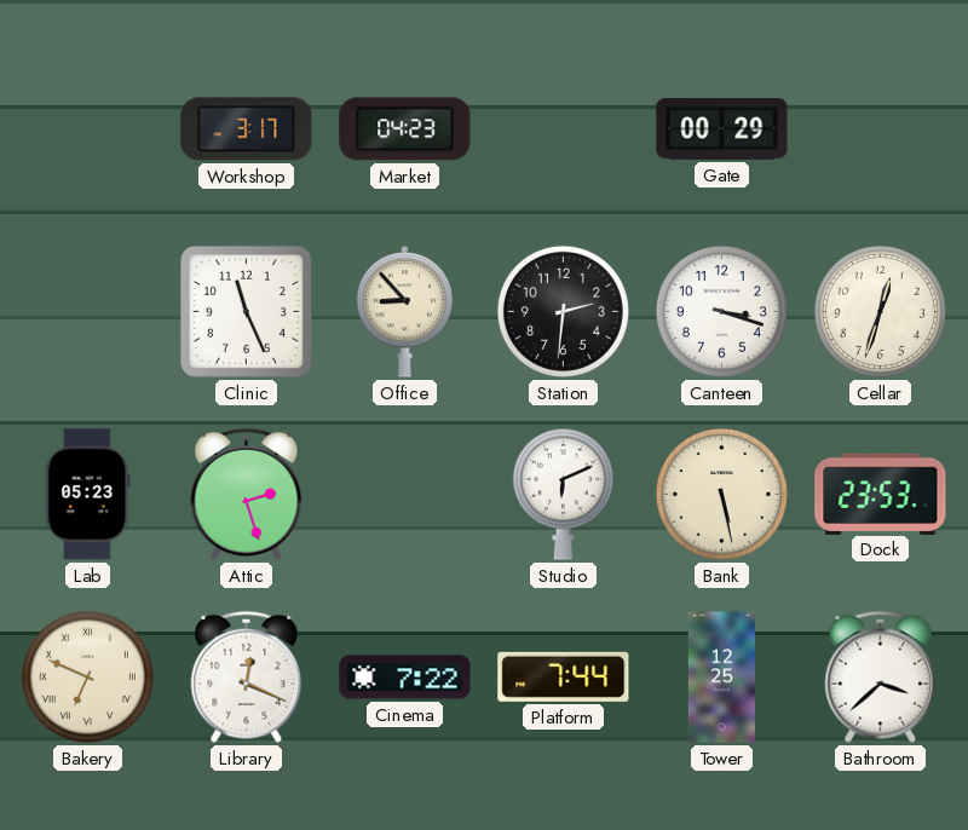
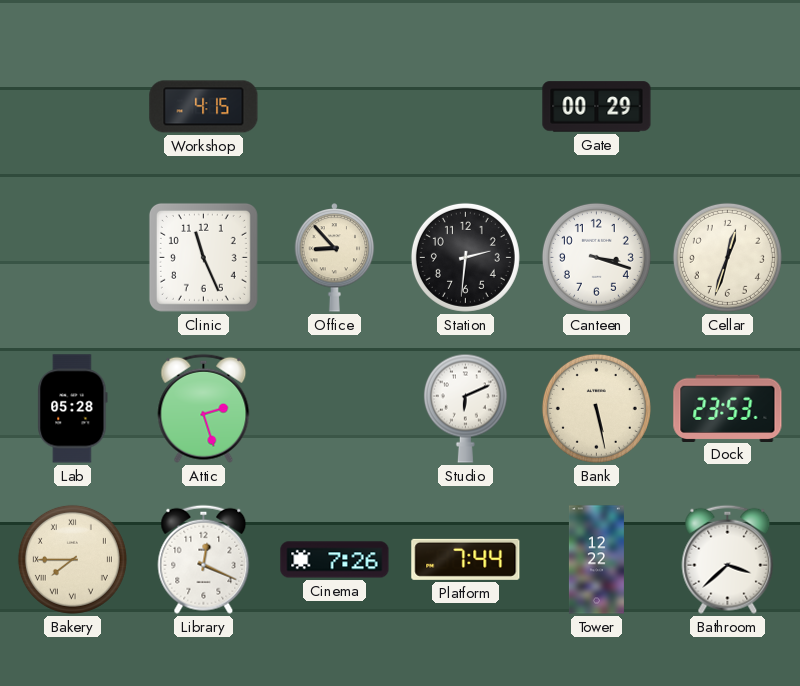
Workshop: 3:17 -> 4:15 (204, 107)
Market: 04:23 -> none (405, 129)
Lab: 05:23 -> 05:28 (73, 409)
Bakery: 6:49 -> 7:45 (72, 559)
Cinema: 7:22 -> 7:26 (335, 560)
Tower: 12:25 -> 12:22 (596, 560)
